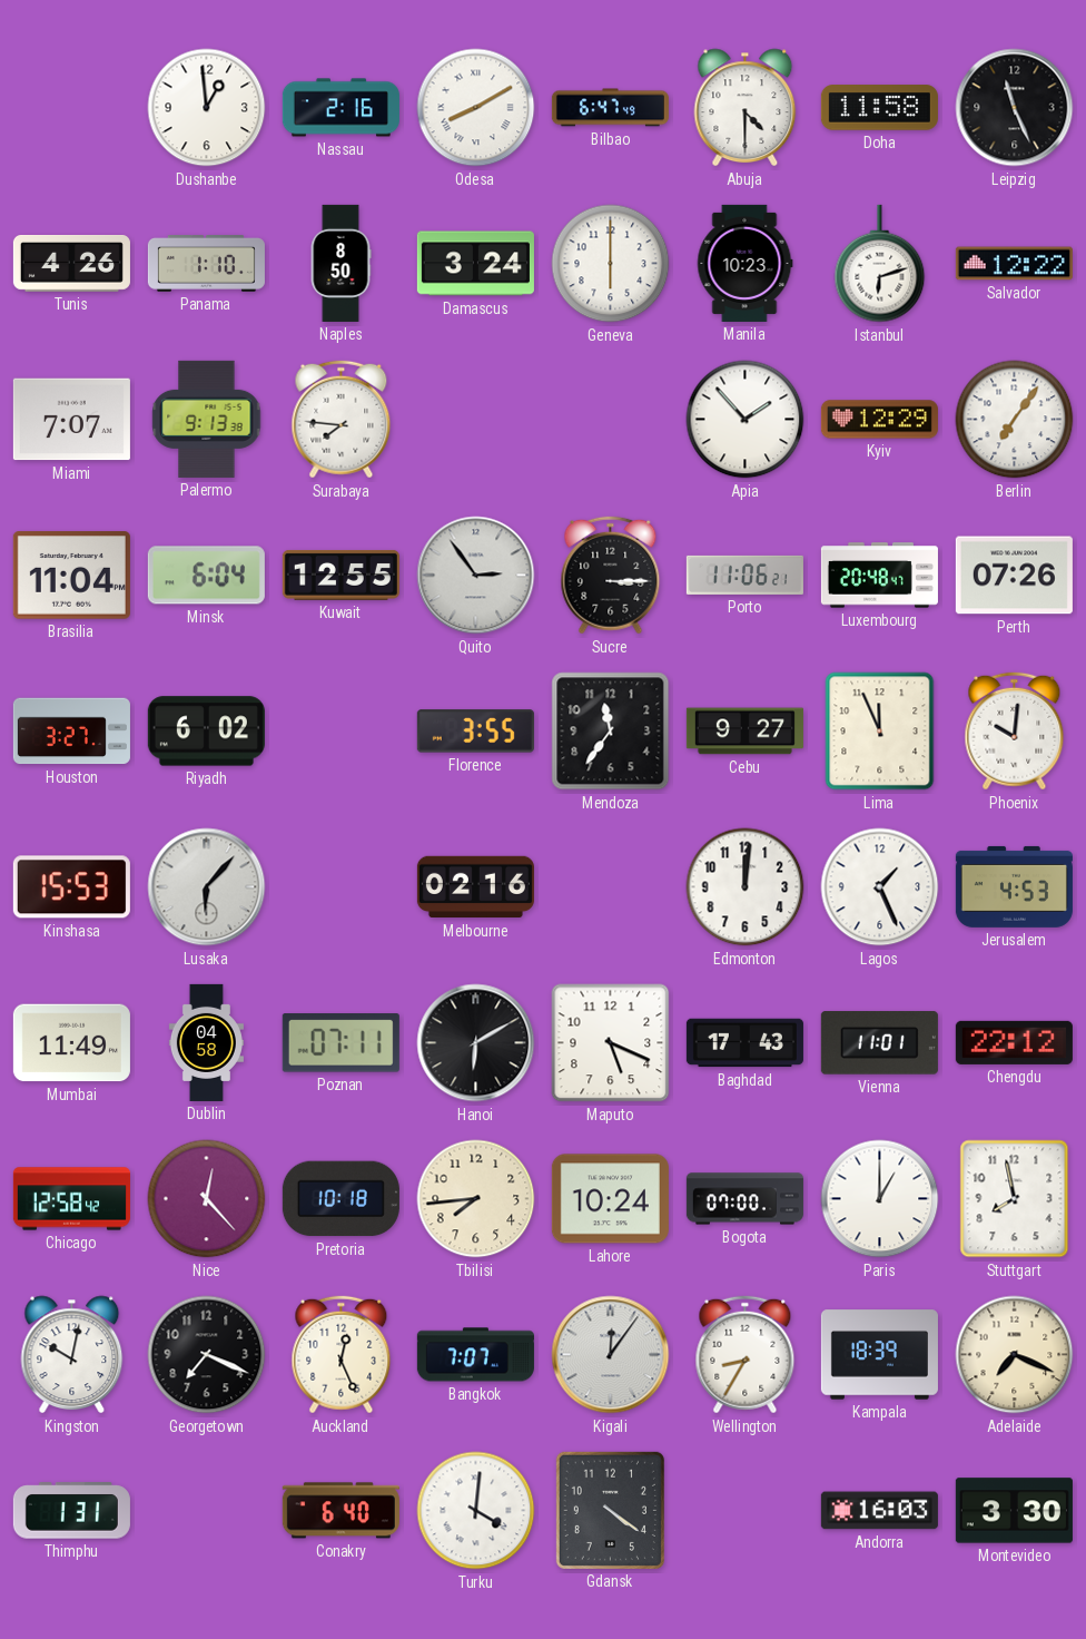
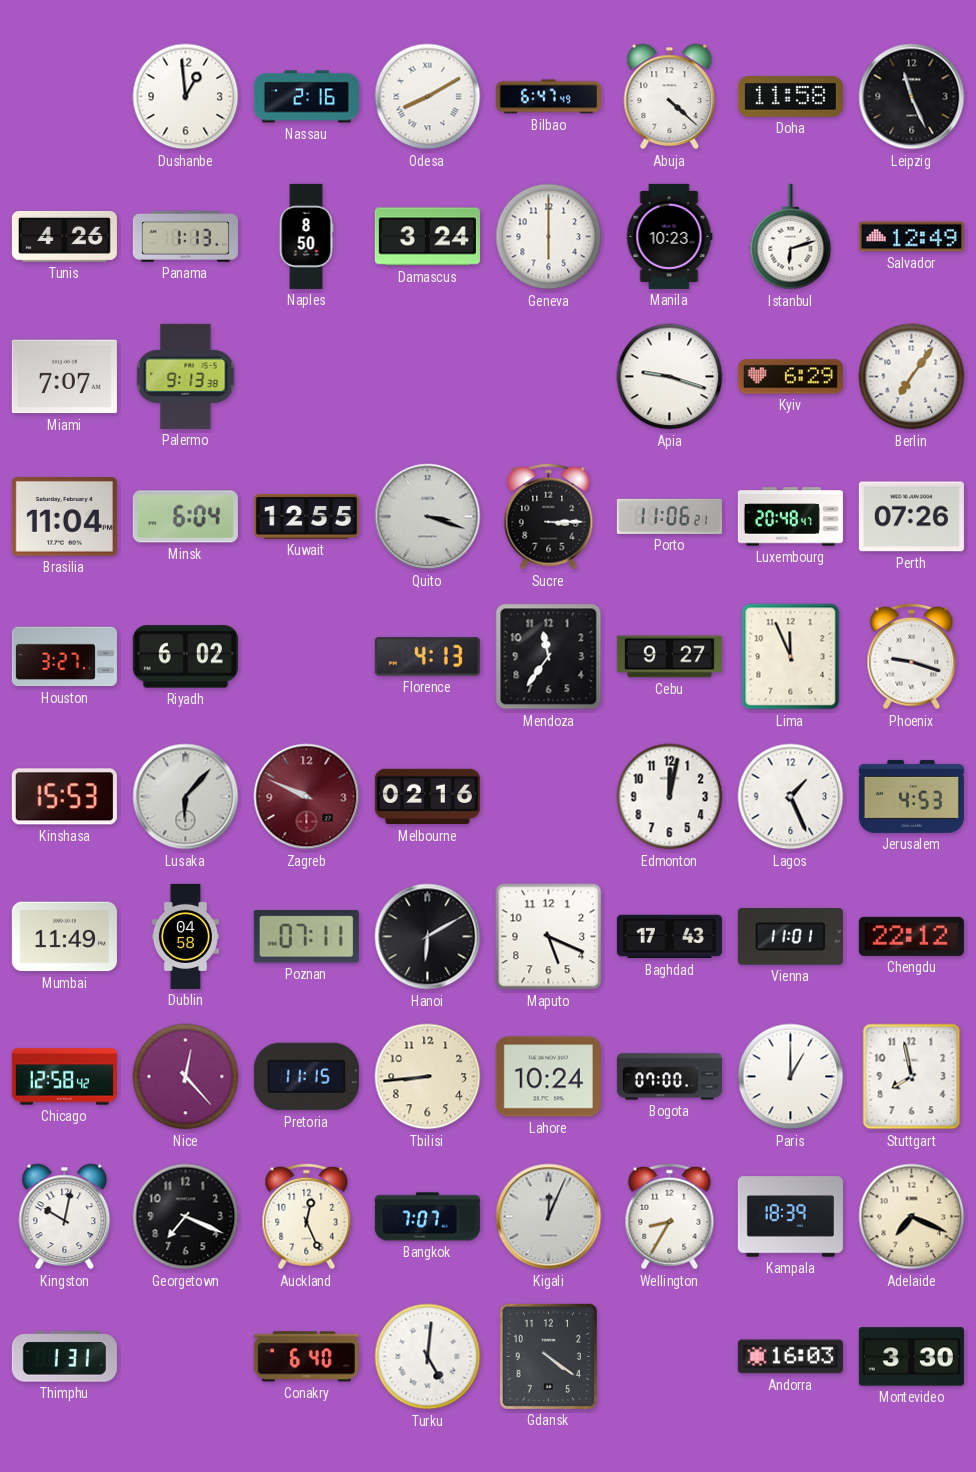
Abuja: 4:30 -> 4:22 (670, 97)
Panama: 1:10 -> 1:13 (185, 237)
Salvador: 12:22 -> 12:49 (911, 237)
Surabaya: 7:46 -> none (342, 420)
Apia: 1:53 -> 9:18 (670, 377)
Kyiv: 12:29 -> 6:29 (790, 377)
Quito: 2:54 -> 3:18 (428, 517)
Florence: 3:55 -> 4:13 (427, 657)
Phoenix: 10:01 -> 9:18 (912, 657)
Zagreb: none -> 9:49 (307, 797)
Edmonton: 12:01 -> 12:02 (670, 797)
Pretoria: 10:18 -> 11:15 (306, 1077)
Tbilisi: 7:44 -> 8:44 (428, 1077)
Kigali: 12:06 -> 12:04 (549, 1217)
Turku: 4:01 -> 5:01 (428, 1357)
